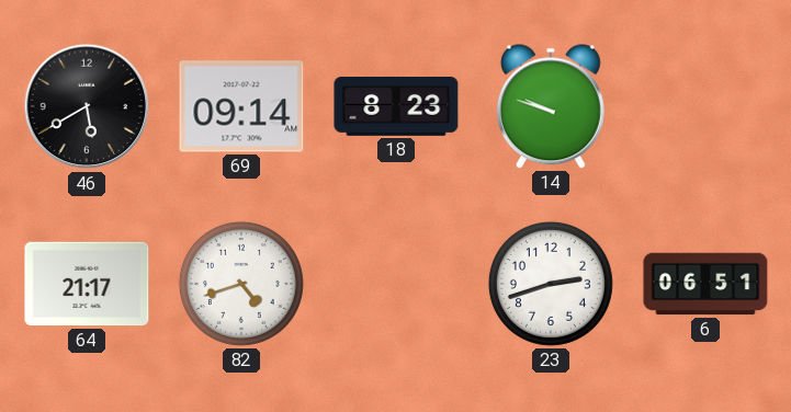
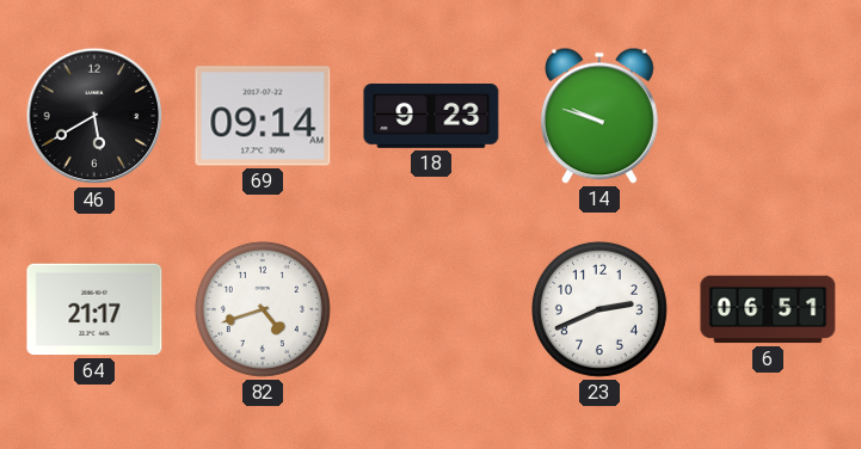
18: 8:23 -> 9:23 (431, 117)
23: 2:42 -> 2:41 (599, 309)
